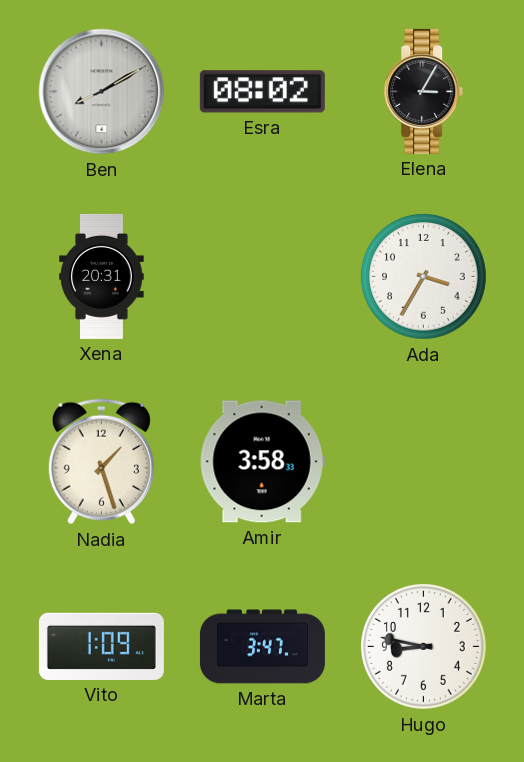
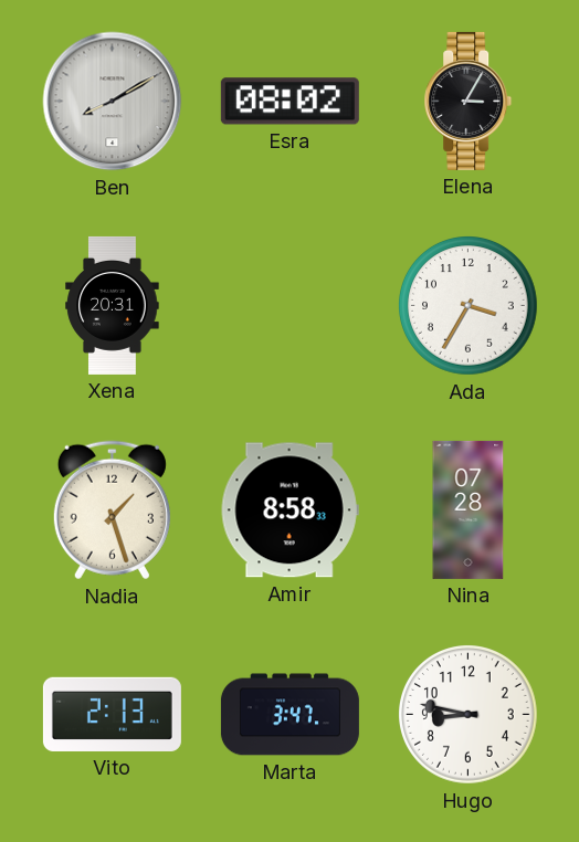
Amir: 3:58 -> 8:58 (289, 511)
Nina: none -> 07:28 (469, 509)
Vito: 1:09 -> 2:13 (112, 714)
